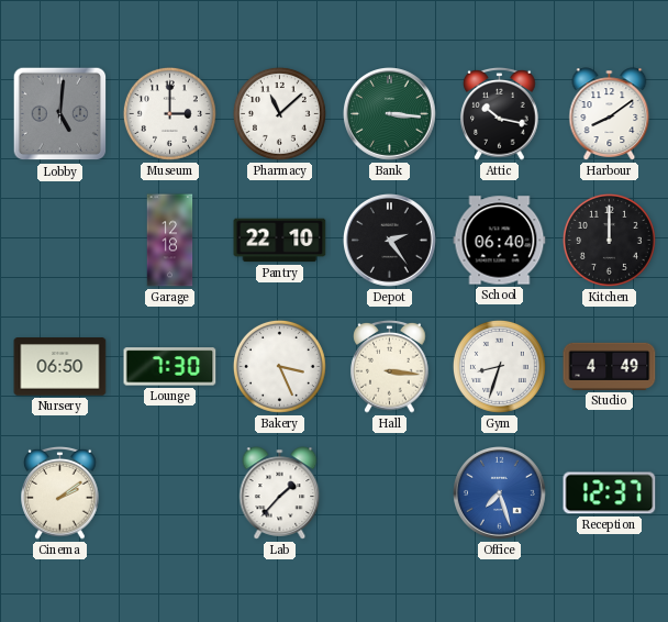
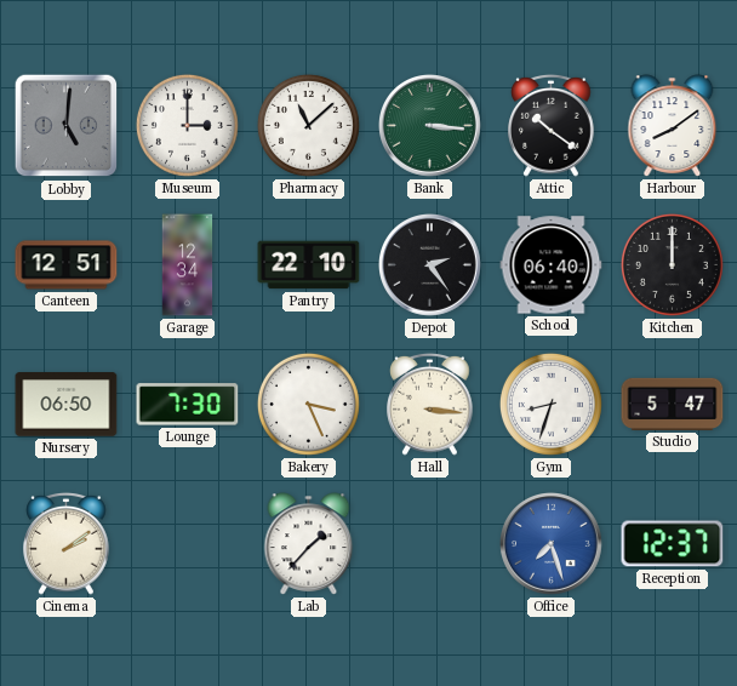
Attic: 10:17 -> 10:21 (552, 125)
Canteen: none -> 12:51 (67, 265)
Garage: 12:18 -> 12:34 (188, 265)
Studio: 4:49 -> 5:47 (673, 404)
